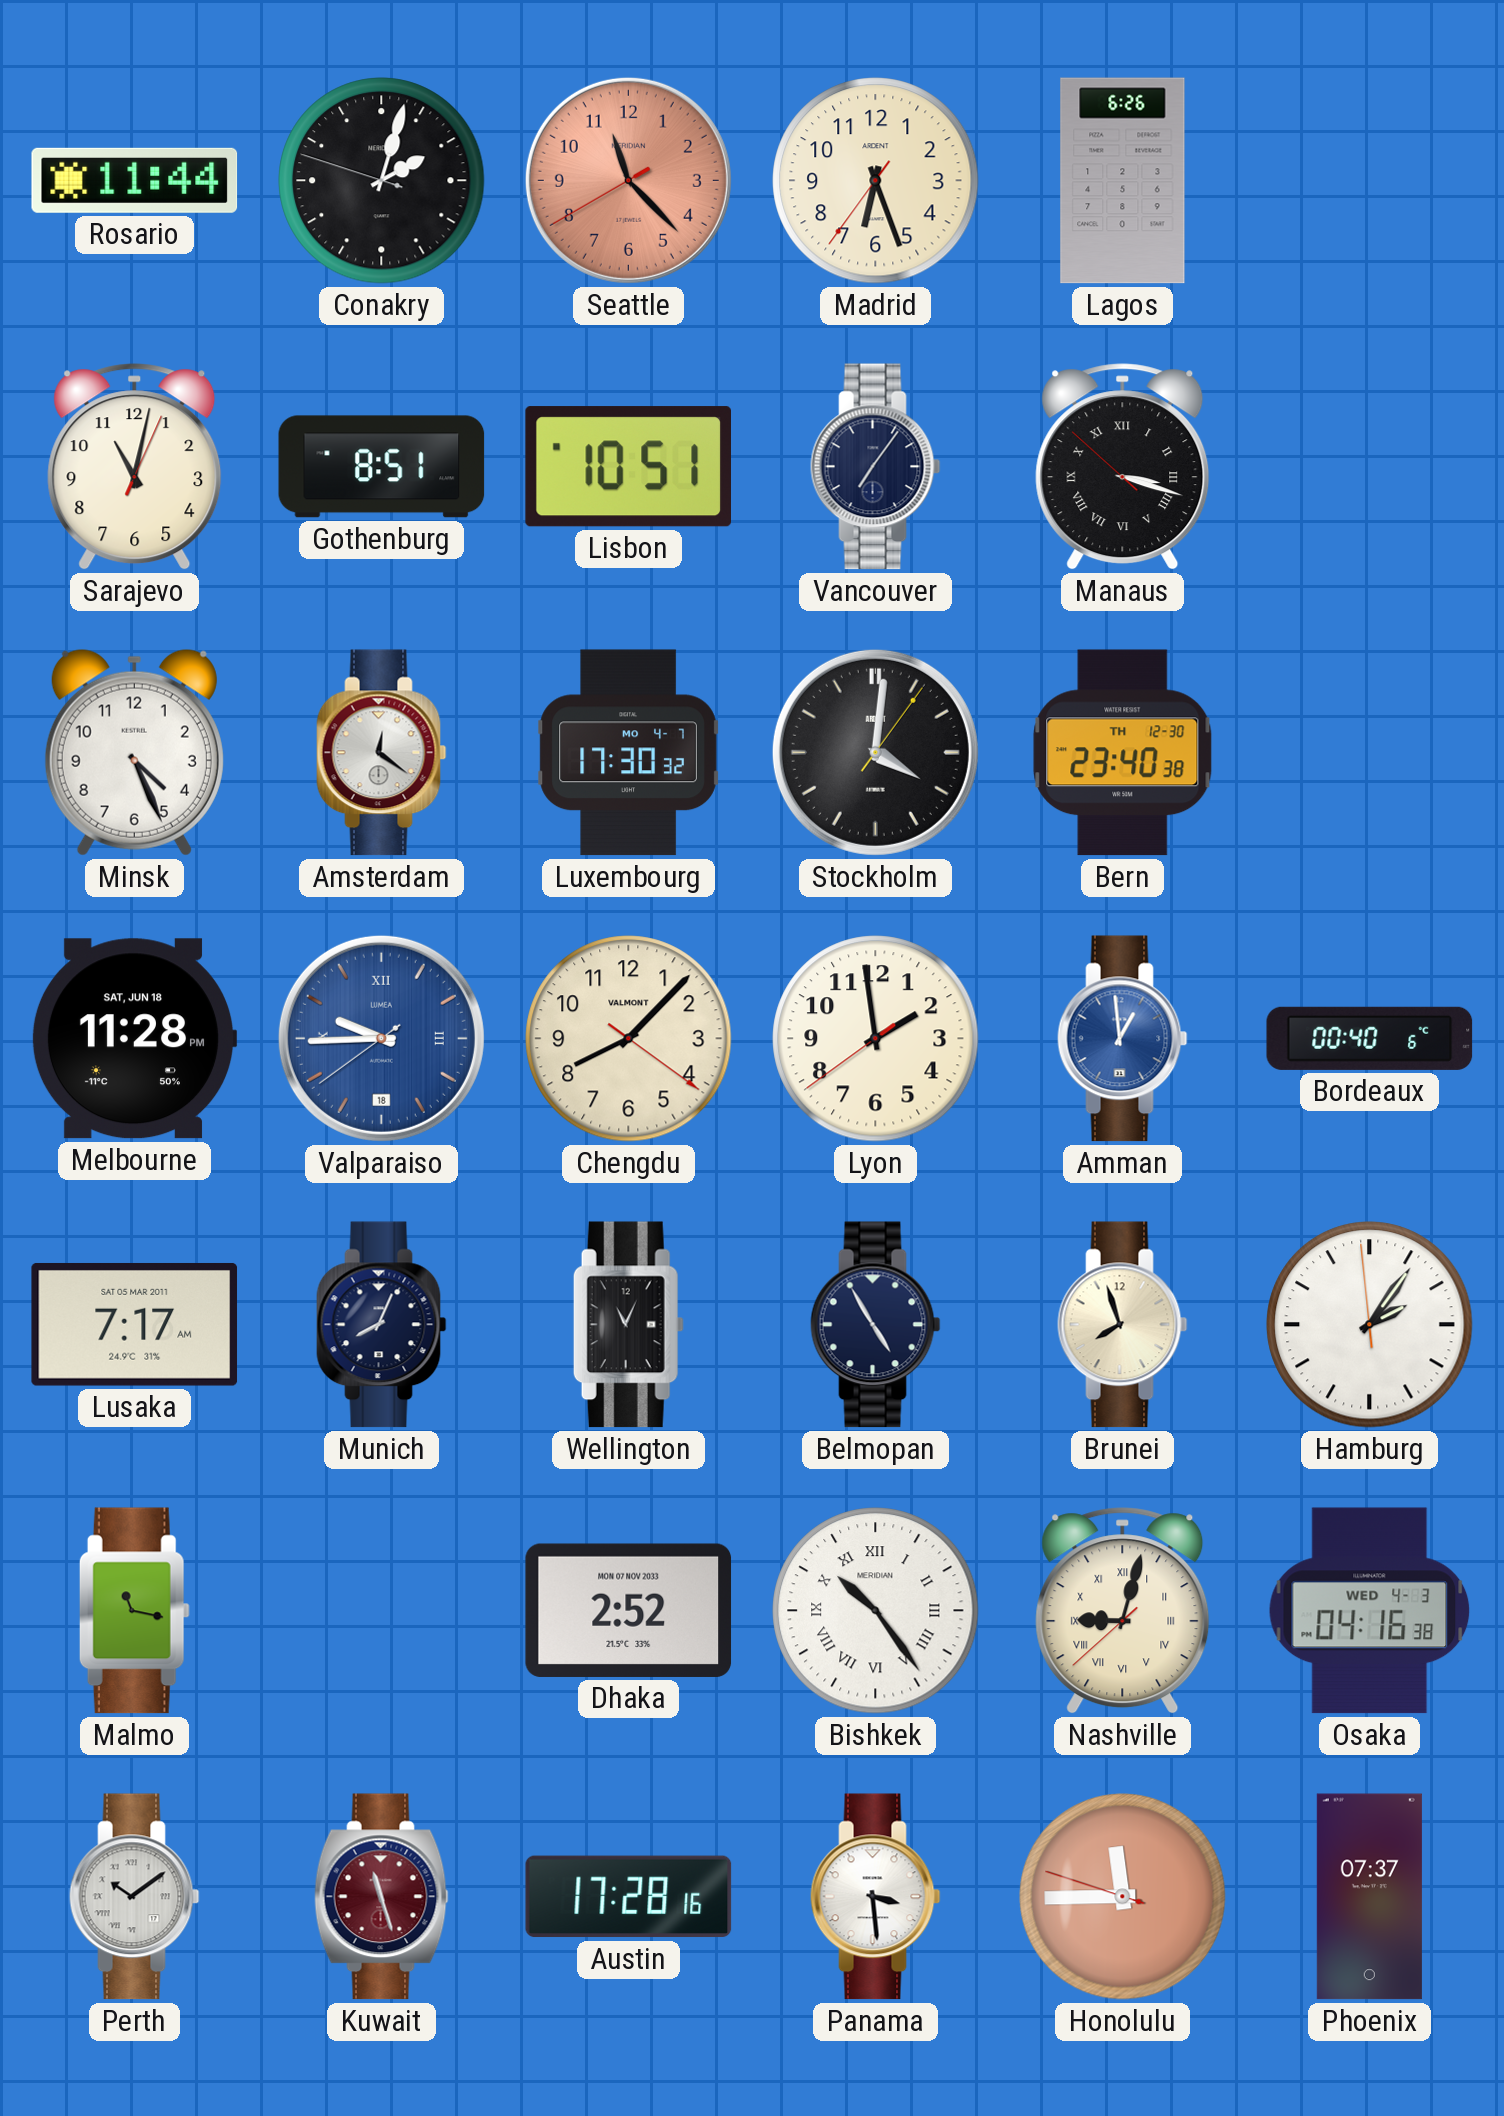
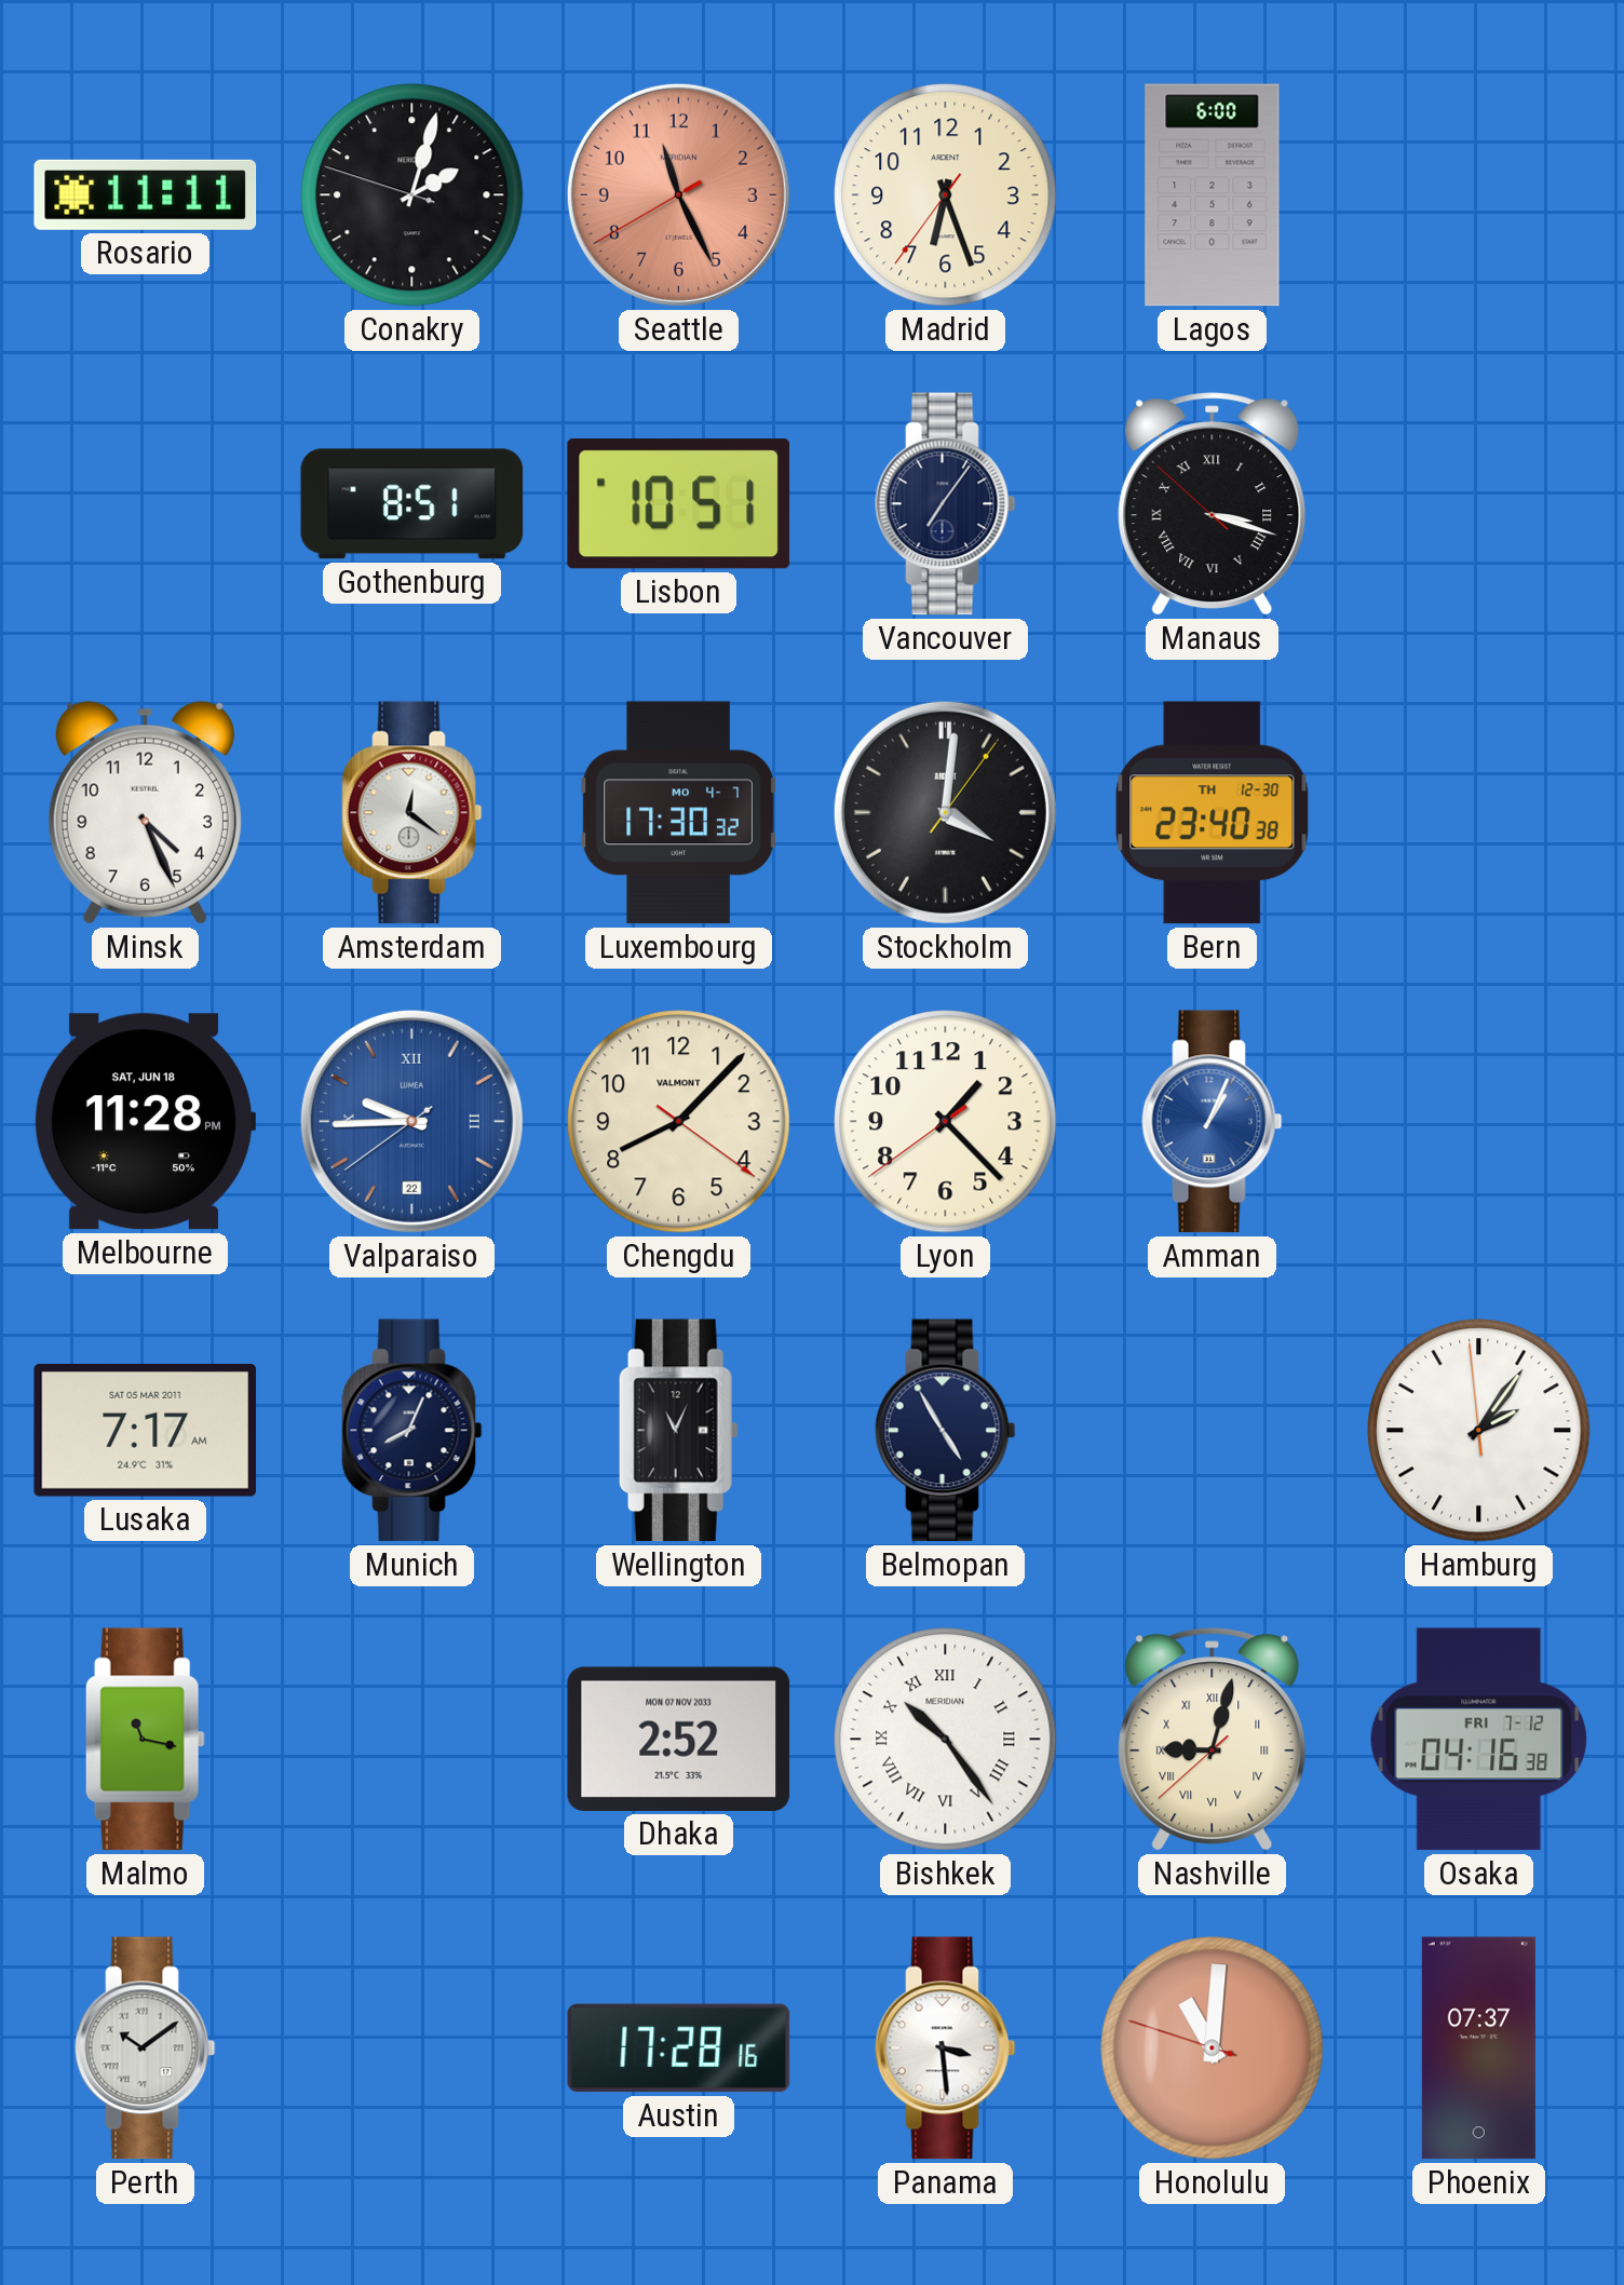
Rosario: 11:44 -> 11:11 (146, 194)
Seattle: 11:22 -> 11:25 (678, 194)
Lagos: 6:26 -> 6:00 (1213, 195)
Sarajevo: 11:02 -> none (135, 467)
Valparaiso date: 18 -> 22 (411, 1121)
Lyon: 1:58 -> 1:22 (946, 1122)
Amman: 12:59 -> 1:04 (1213, 1122)
Bordeaux: 00:40 -> none (1370, 1038)
Brunei: 7:57 -> none (1123, 1325)
Osaka date: WED 4-3 -> FRI 7-12 (1479, 1740)
Kuwait: 11:27 -> none (382, 1897)
Honolulu: 11:44 -> 11:00 (1213, 2049)
